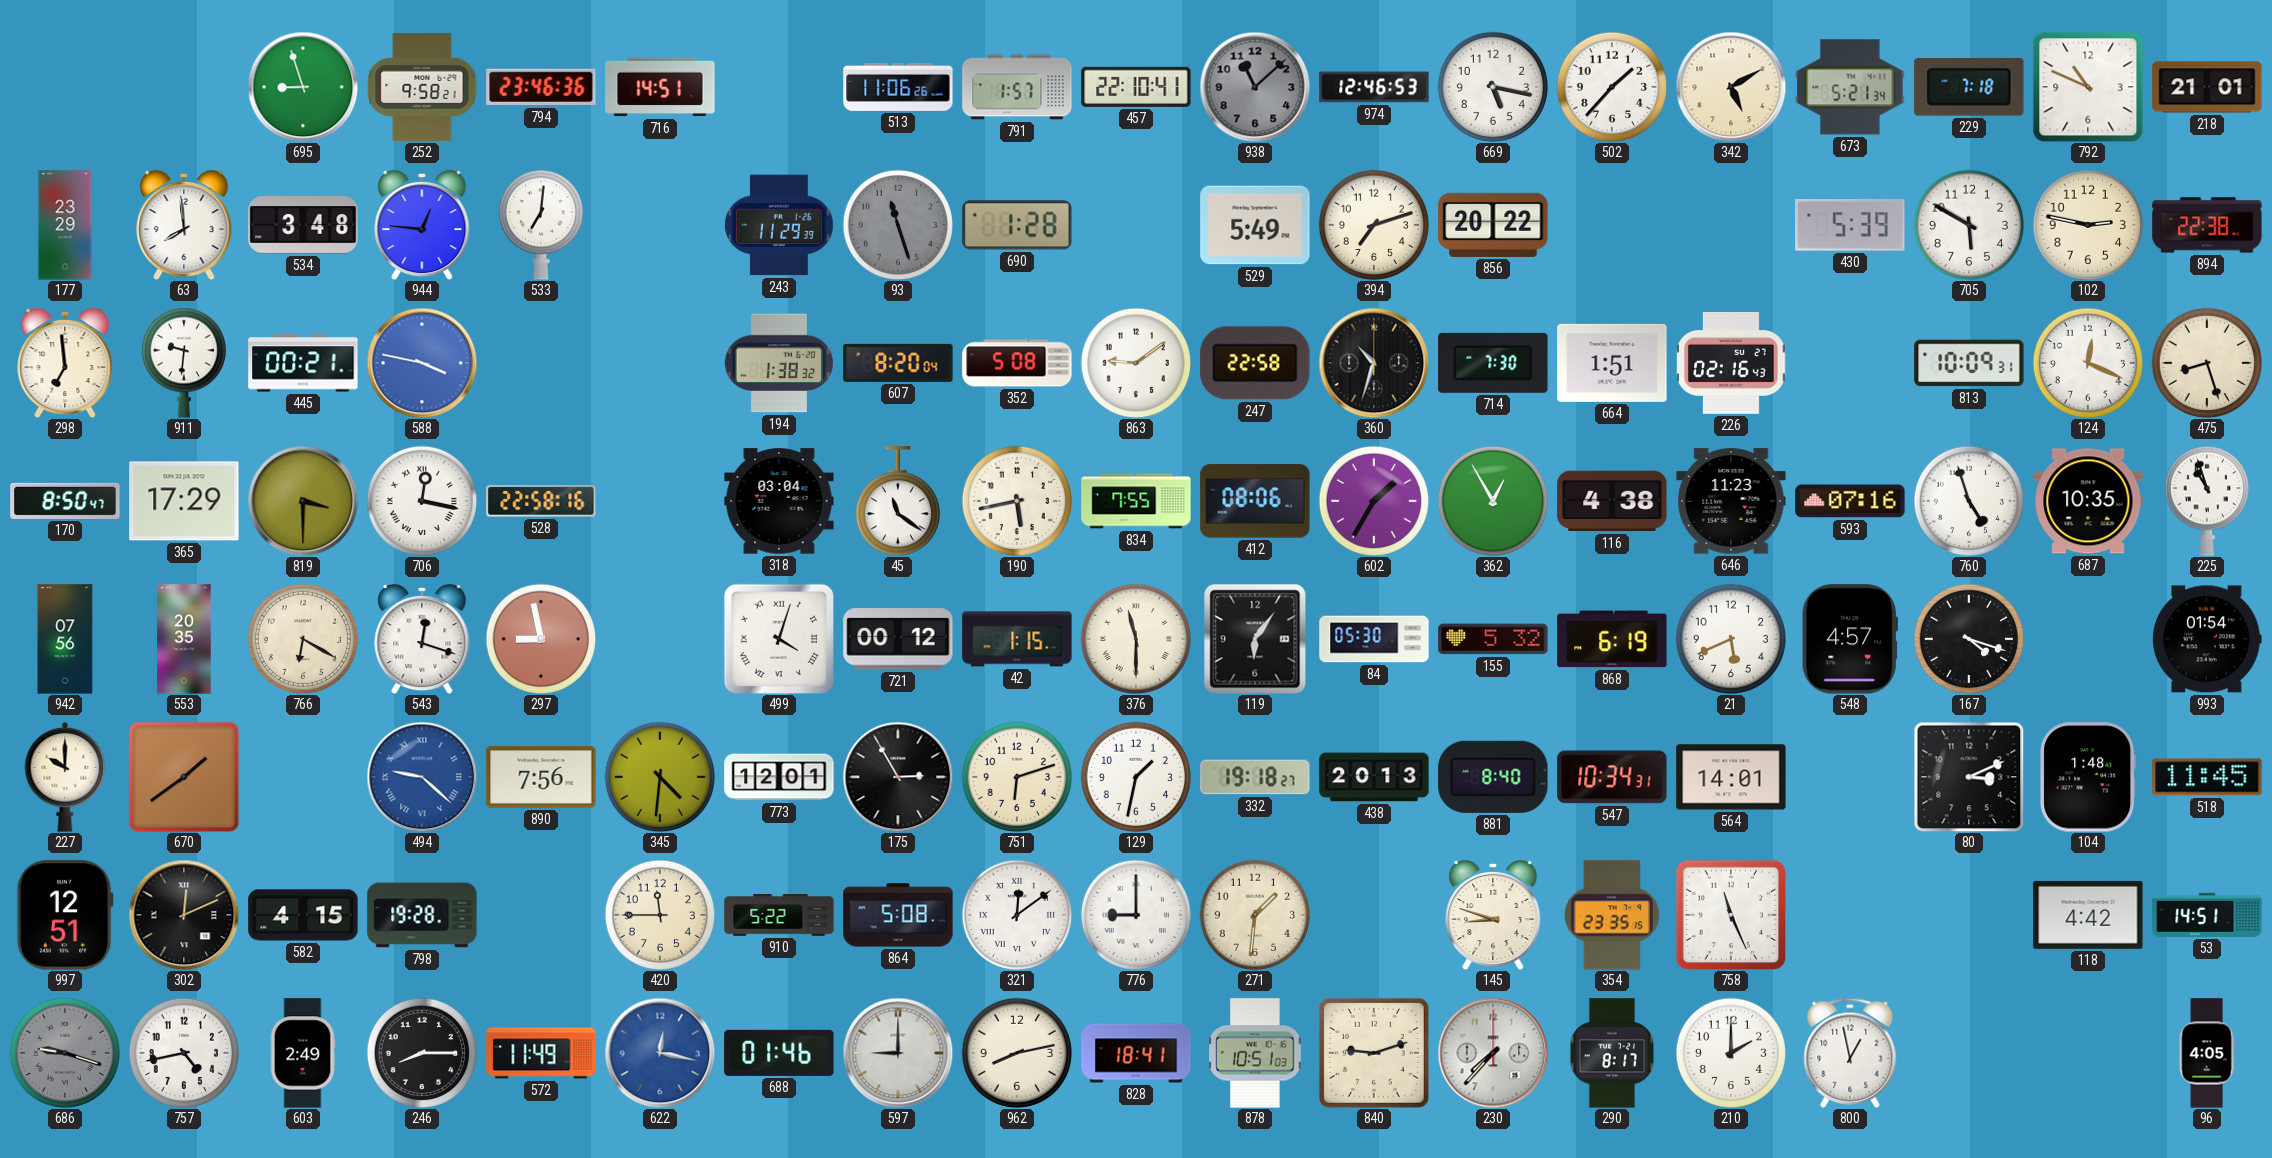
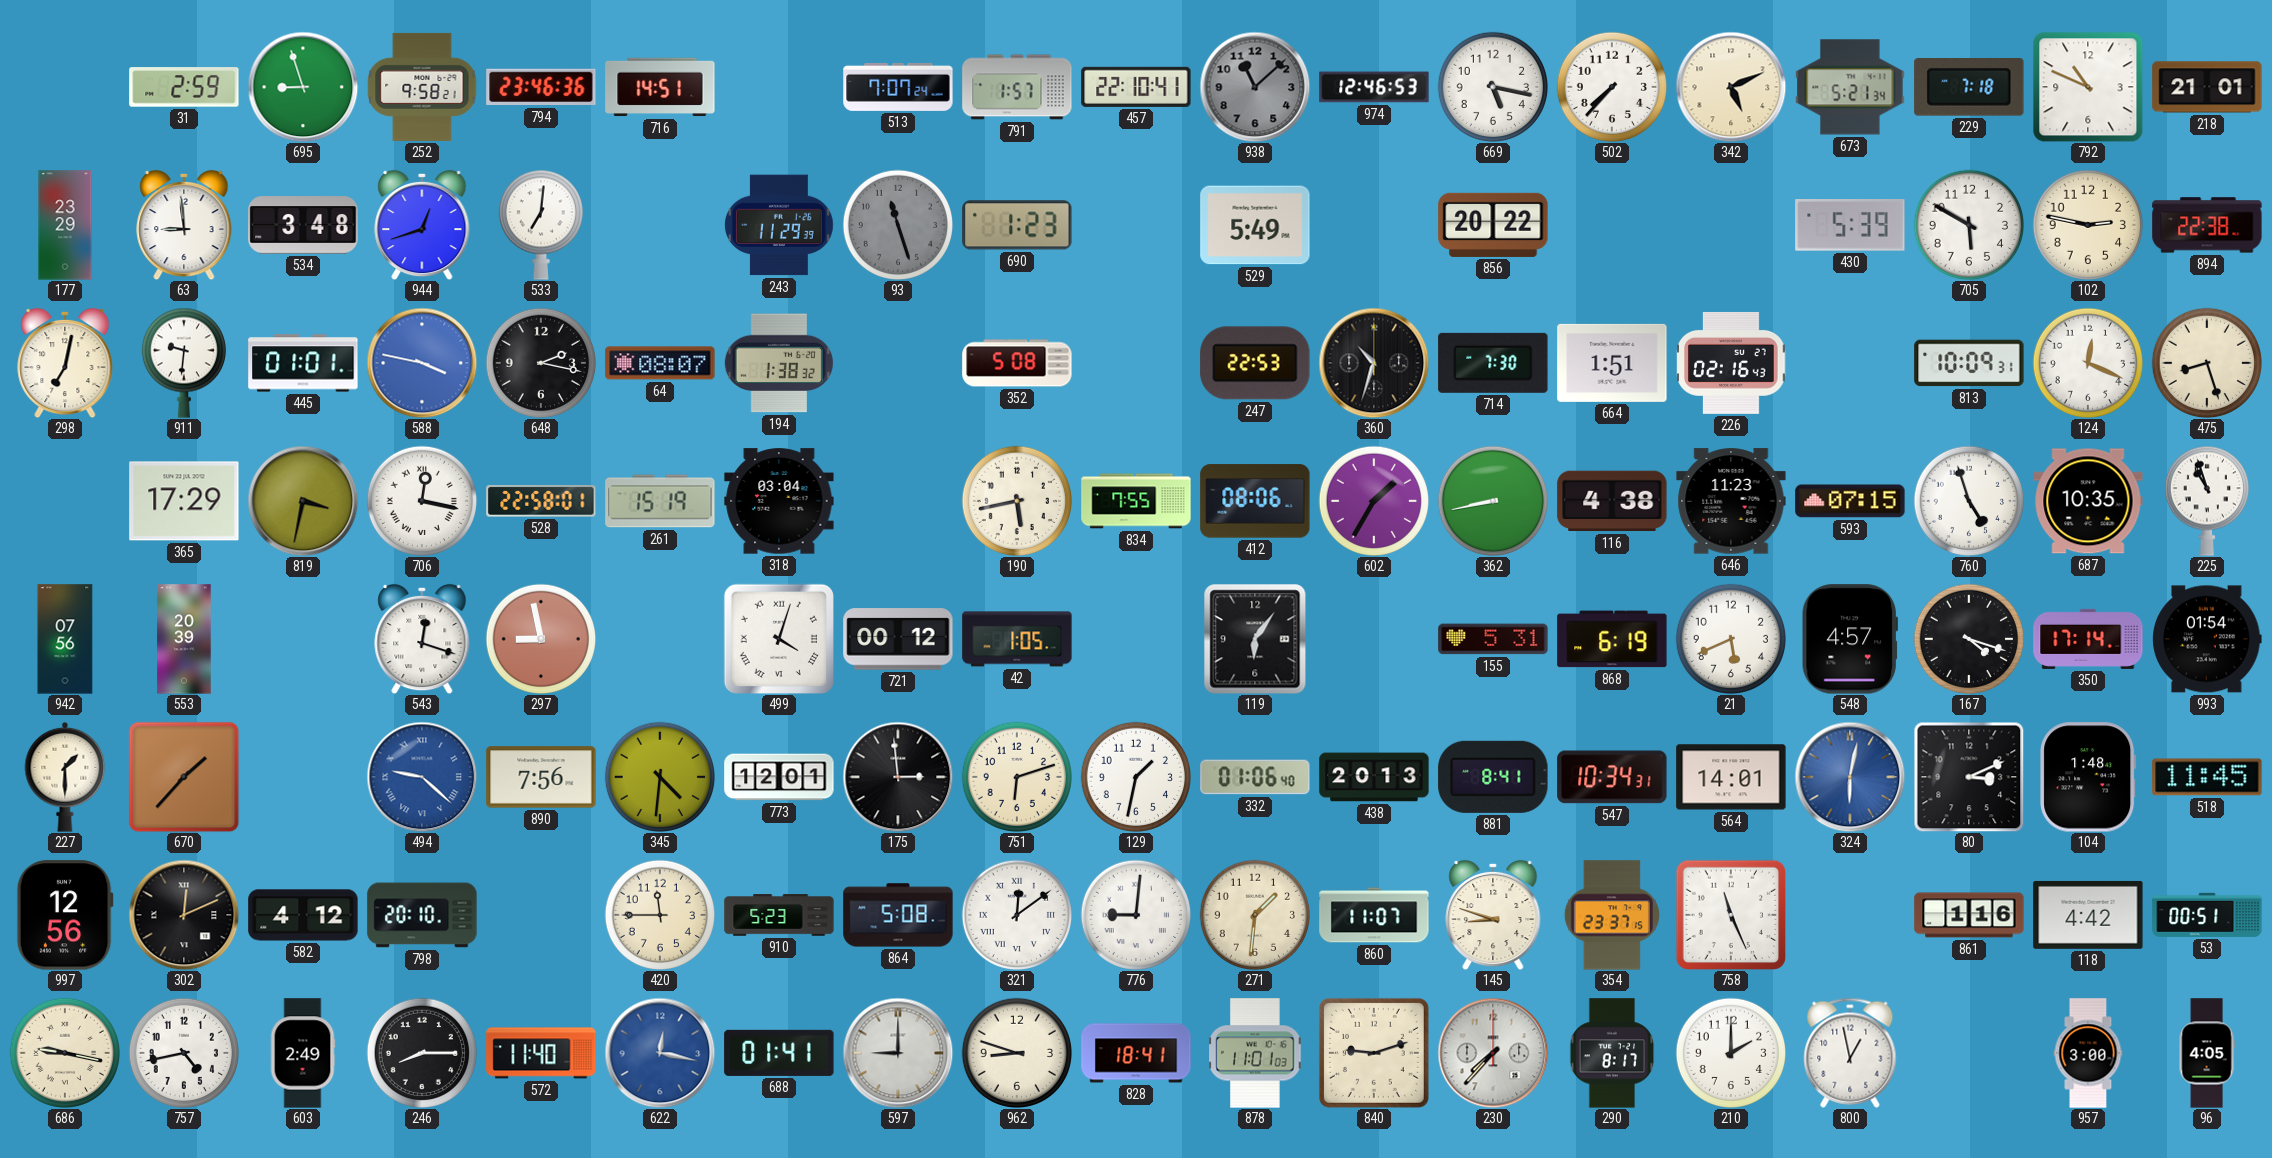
31: none -> 2:59 (184, 87)
513: 11:06 -> 7:07 (898, 87)
502: 1:37 -> 7:37 (1611, 86)
342: 5:10 -> 5:11 (1731, 87)
63: 7:59 -> 8:59 (184, 225)
944: 12:46 -> 12:42 (422, 225)
690: 1:28 -> 1:23 (1017, 225)
394: 7:12 -> none (1373, 224)
298: 6:59 -> 7:02 (65, 363)
445: 00:21 -> 01:01 (303, 363)
648: none -> 2:17 (540, 362)
64: none -> 08:07 (660, 363)
607: 8:20 -> none (898, 363)
863: 9:09 -> none (1135, 362)
247: 22:58 -> 22:53 (1255, 363)
170: 8:50 -> none (65, 501)
819: 3:30 -> 3:32 (303, 501)
528: 22:58:16 -> 22:58:01 (541, 501)
261: none -> 15:19 (660, 501)
45: 11:21 -> none (898, 501)
362: 12:55 -> 8:43 (1492, 500)
593: 07:16 -> 07:15 (1850, 501)
553: 20:35 -> 20:39 (184, 639)
766: 6:20 -> none (302, 638)
42: 1:15 -> 1:05 (1017, 639)
376: 11:30 -> none (1135, 638)
84: 05:30 -> none (1374, 639)
155: 5:32 -> 5:31 (1493, 639)
350: none -> 17:14 (2088, 639)
227: 10:00 -> 1:30 (65, 777)
670: 1:39 -> 1:37 (184, 777)
175: 2:55 -> 2:59 (898, 777)
332: 19:18 -> 01:06 (1255, 777)
881: 8:40 -> 8:41 (1493, 777)
324: none -> 6:02 (1850, 777)
997: 12:51 -> 12:56 (65, 915)
582: 4:15 -> 4:12 (303, 915)
798: 19:28 -> 20:10 (422, 915)
910: 5:22 -> 5:23 (779, 915)
776: 9:00 -> 9:01 (1135, 914)
860: none -> 11:07 (1374, 915)
354: 23:35 -> 23:37 (1612, 915)
861: none -> 1:16 (1969, 915)
53: 14:51 -> 00:51 (2207, 915)
686: 9:18 -> 9:17 (64, 1052)
686 dial: grey -> cream (64, 1052)
572: 11:49 -> 11:40 (541, 1053)
688: 01:46 -> 01:41 (779, 1053)
962: 8:13 -> 8:48 (1016, 1052)
878: 10:51 -> 11:01 (1255, 1053)
957: none -> 3:00 (2088, 1053)
